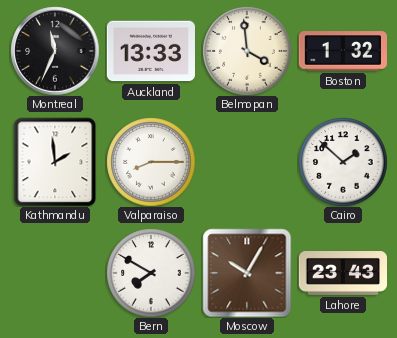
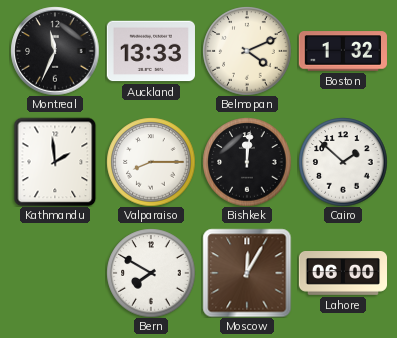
Belmopan: 3:59 -> 4:11 (247, 51)
Bishkek: none -> 12:01 (247, 162)
Moscow: 10:05 -> 12:05 (247, 273)
Lahore: 23:43 -> 06:00 (342, 274)
